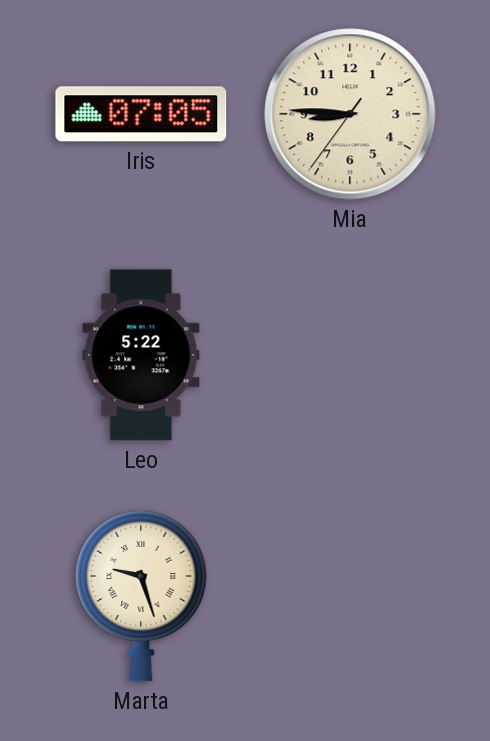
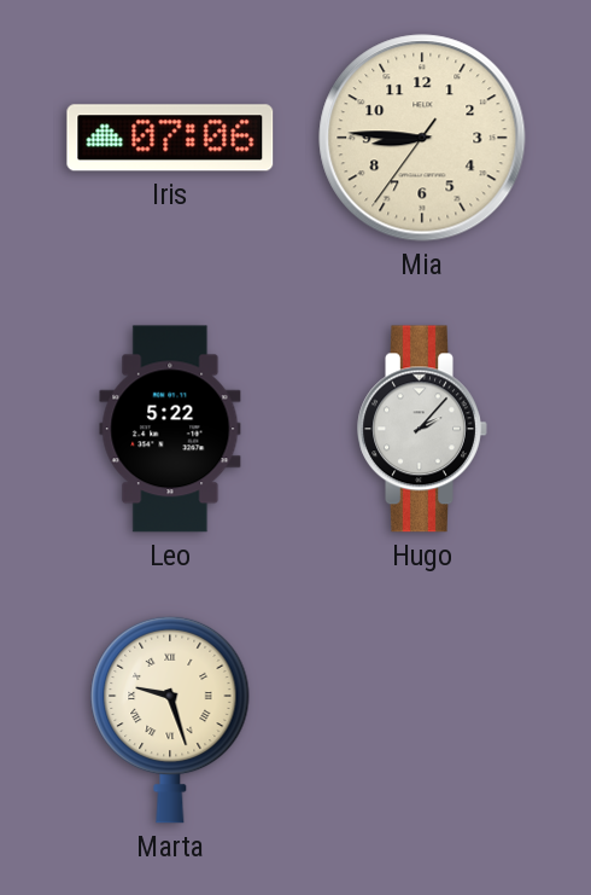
Iris: 07:05 -> 07:06 (170, 138)
Hugo: none -> 2:07 (422, 429)
